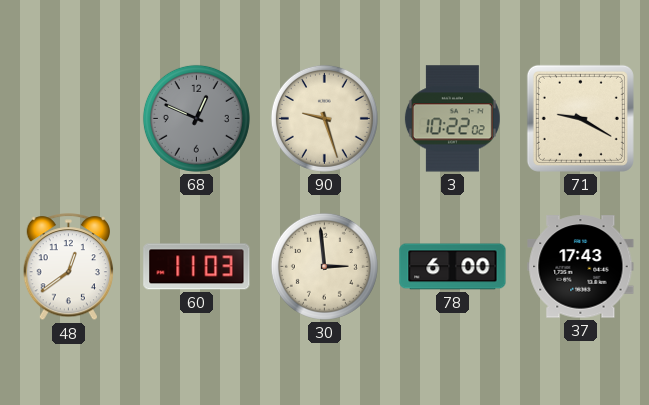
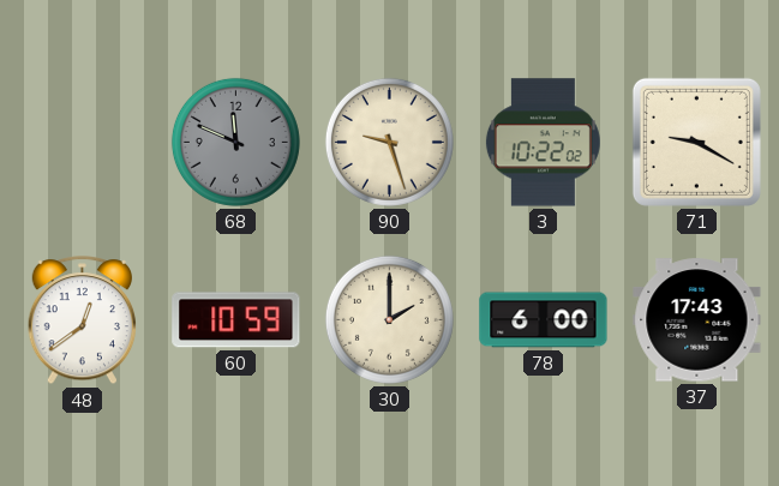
68: 12:49 -> 11:49 (235, 142)
60: 11:03 -> 10:59 (236, 320)
30: 2:59 -> 2:00 (389, 319)
